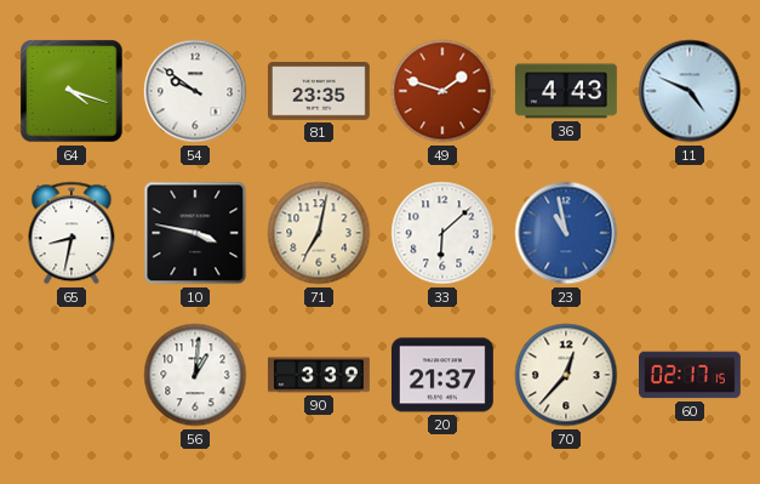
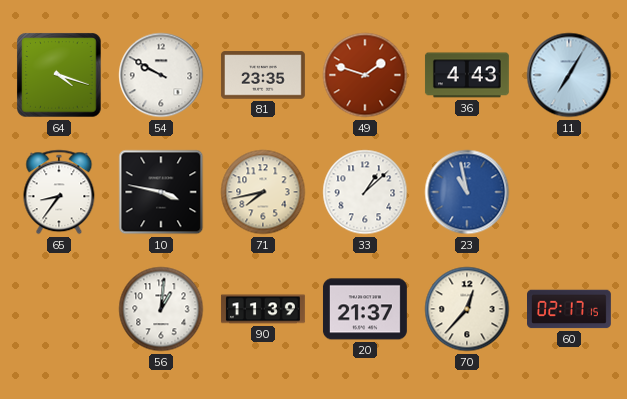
54: 9:51 -> 9:50 (161, 75)
11: 4:49 -> 7:05 (569, 75)
65: 8:32 -> 8:36 (59, 192)
71: 7:02 -> 7:43 (263, 192)
33: 6:08 -> 1:08 (365, 192)
90: 3:39 -> 11:39 (263, 309)
